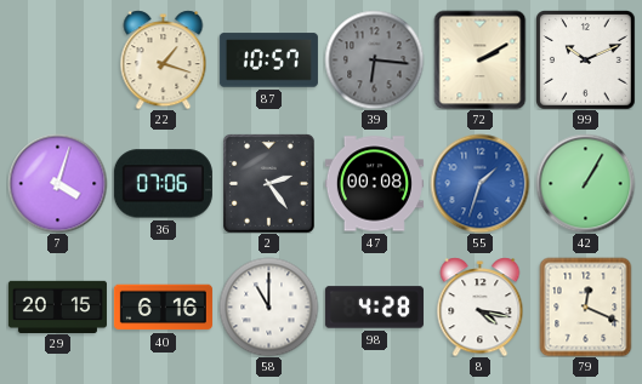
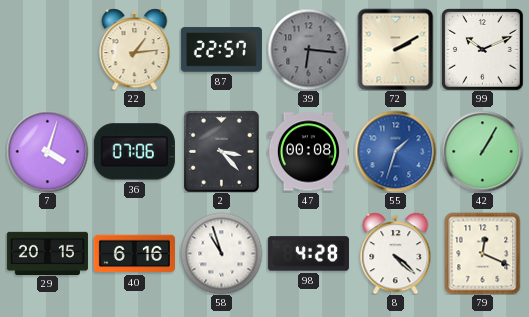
22: 1:18 -> 1:14 (135, 49)
87: 10:57 -> 22:57 (221, 50)
2: 2:24 -> 3:23 (222, 152)
58: 11:00 -> 10:57 (221, 253)
8: 4:17 -> 4:22 (396, 253)
